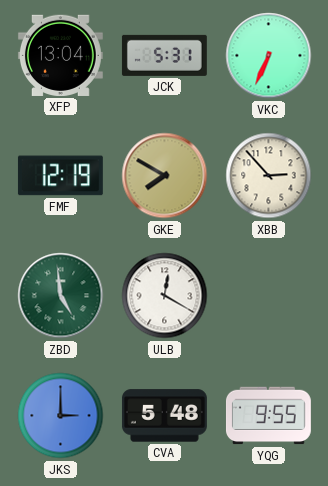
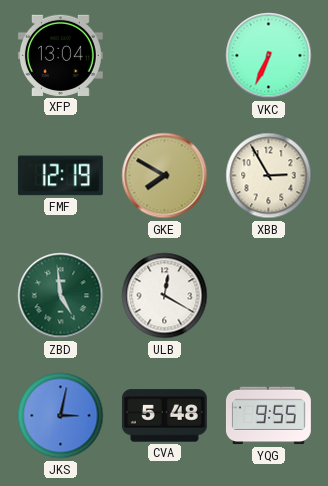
JCK: 5:31 -> none (164, 55)
XBB: 2:53 -> 2:55 (269, 176)
JKS: 3:00 -> 3:02 (61, 416)
